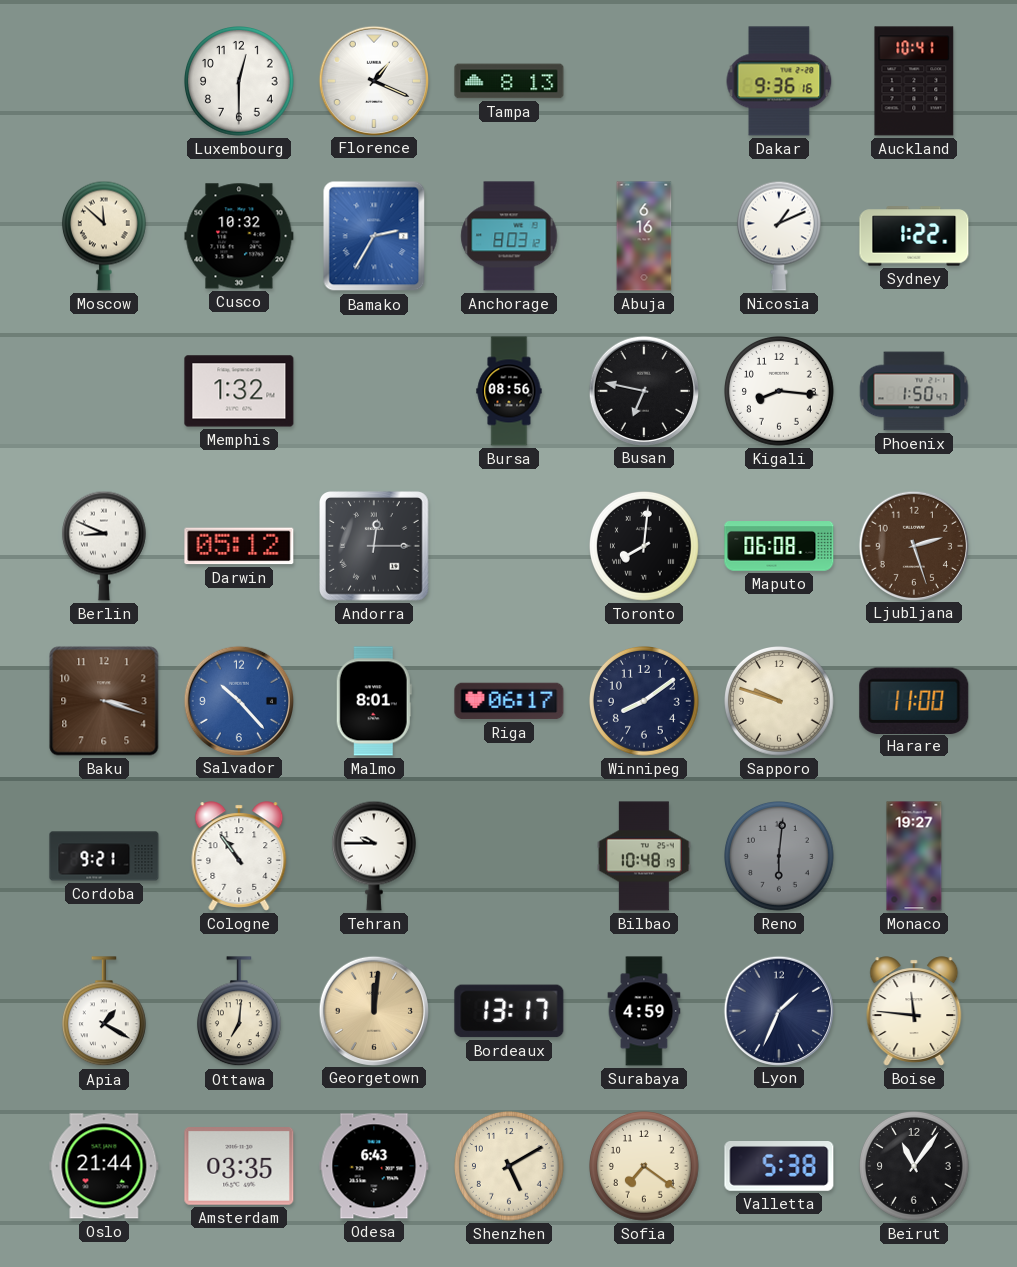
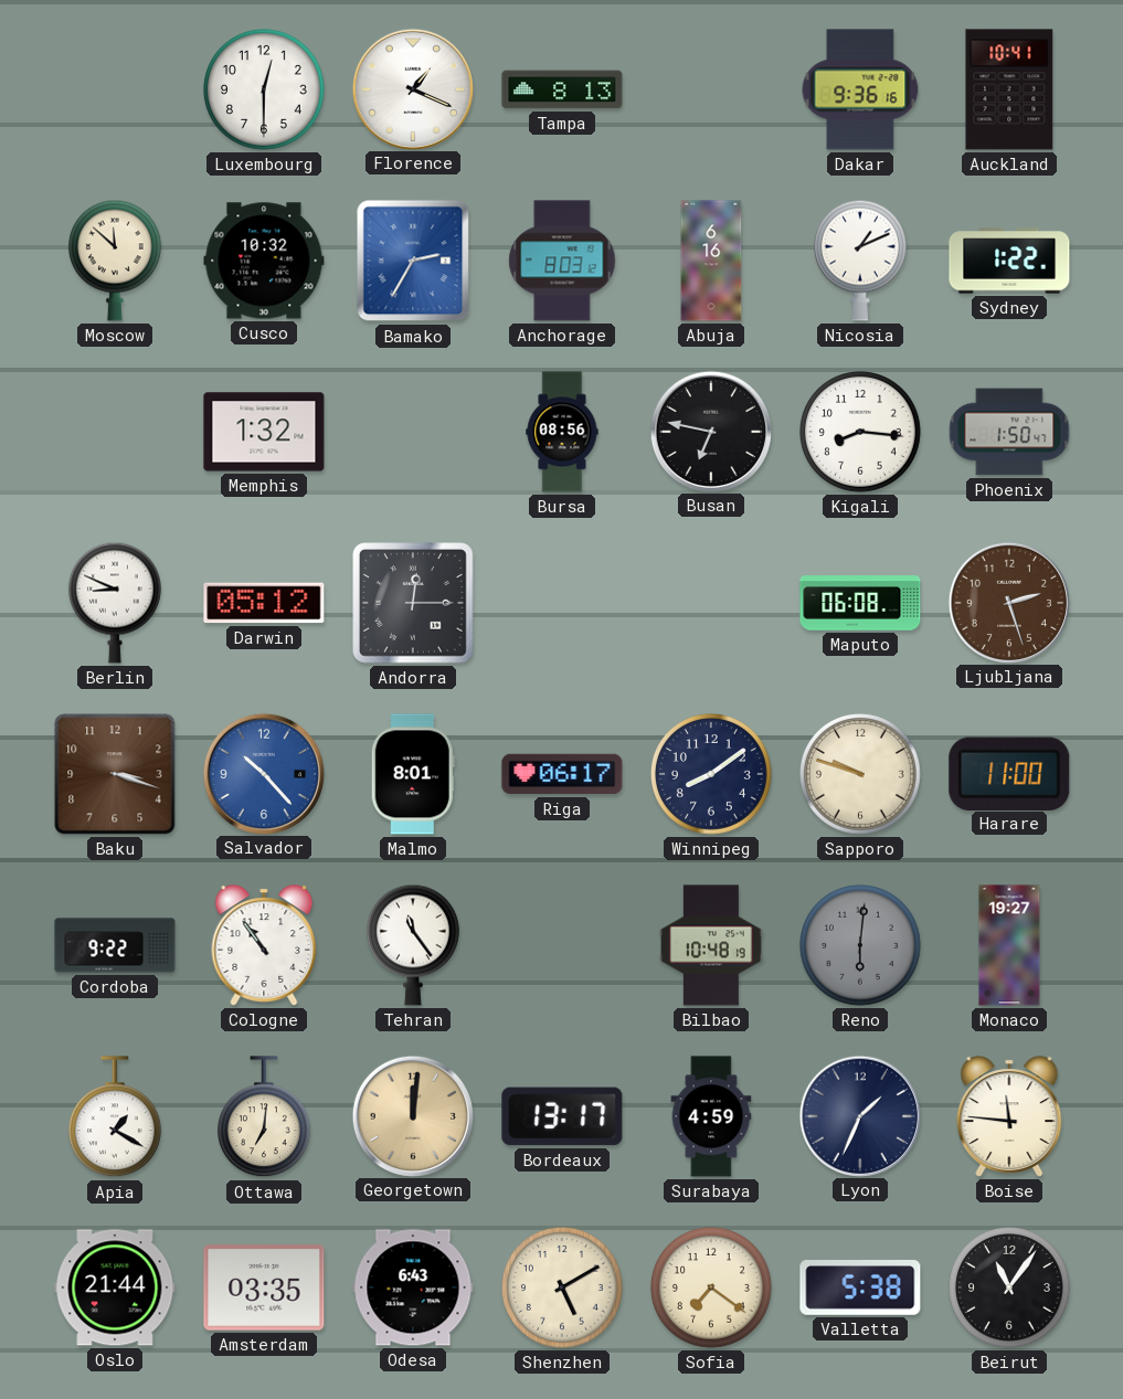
Toronto: 8:01 -> none (645, 547)
Cordoba: 9:21 -> 9:22 (115, 945)
Tehran: 9:45 -> 11:24 (413, 945)
